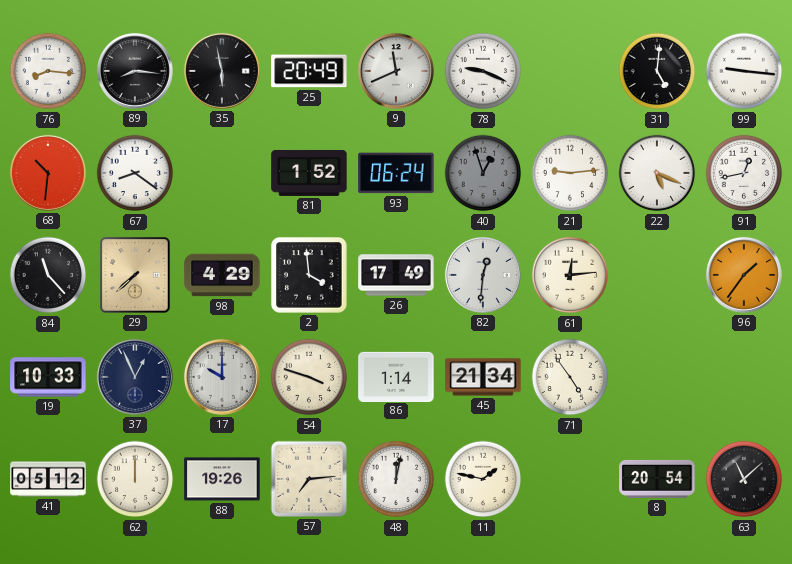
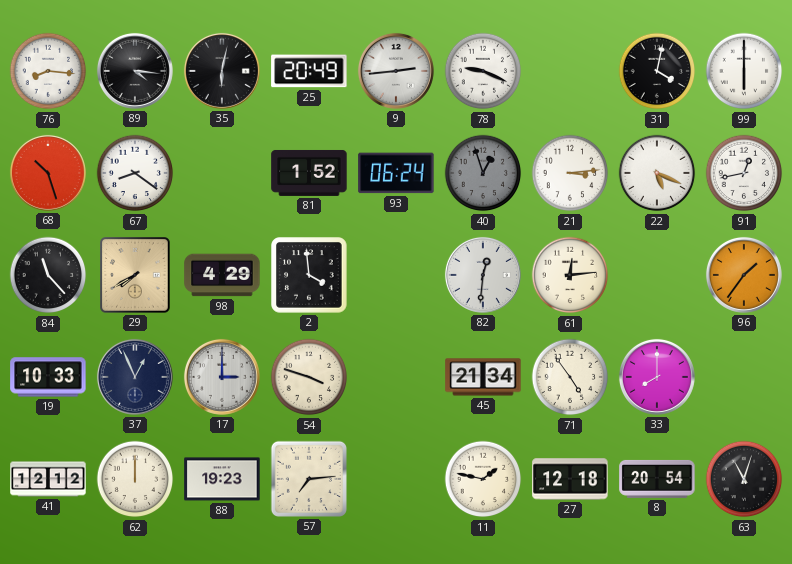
89: 8:16 -> 4:16 (135, 71)
35: 5:58 -> 6:02 (222, 71)
9: 11:41 -> 2:44 (396, 71)
31: 5:01 -> 4:02 (657, 71)
99: 9:16 -> 6:00 (744, 71)
68: 10:31 -> 10:27 (48, 173)
21: 9:14 -> 3:14 (570, 173)
29: 7:38 -> 7:40 (136, 275)
26: 17:49 -> none (396, 275)
17: 10:00 -> 3:00 (222, 377)
86: 1:14 -> none (396, 376)
33: none -> 8:00 (657, 377)
41: 05:12 -> 12:12 (48, 479)
88: 19:26 -> 19:23 (222, 479)
48: 12:02 -> none (396, 479)
27: none -> 12:18 (570, 479)
63: 11:08 -> 11:03 (744, 479)
